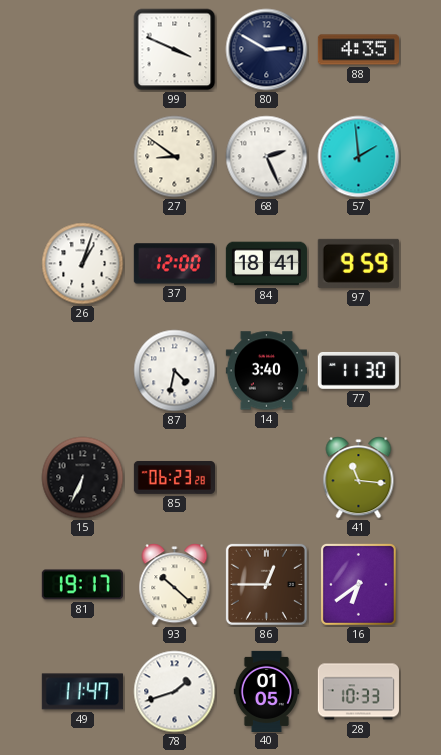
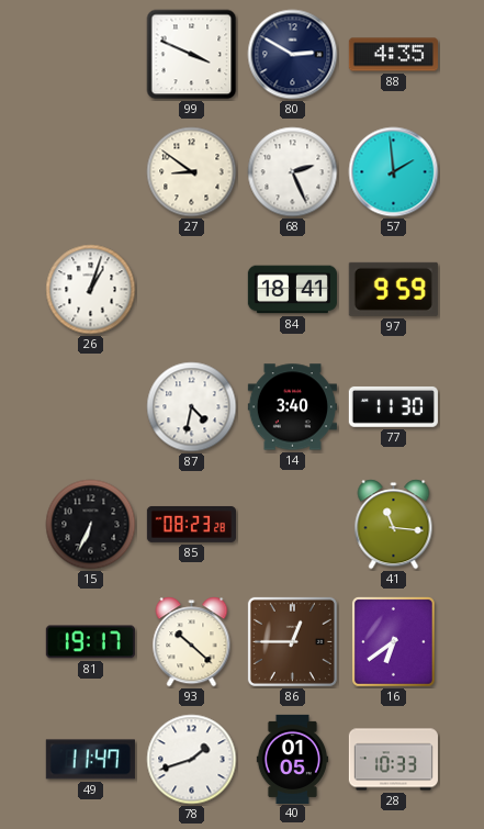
37: 12:00 -> none (174, 264)
85: 06:23 -> 08:23 (191, 524)
